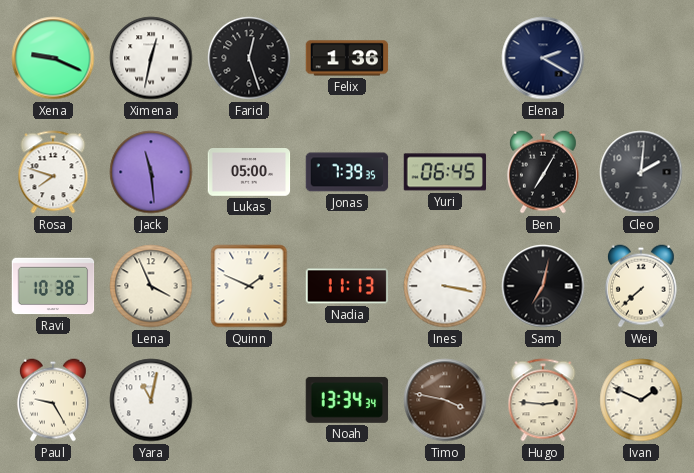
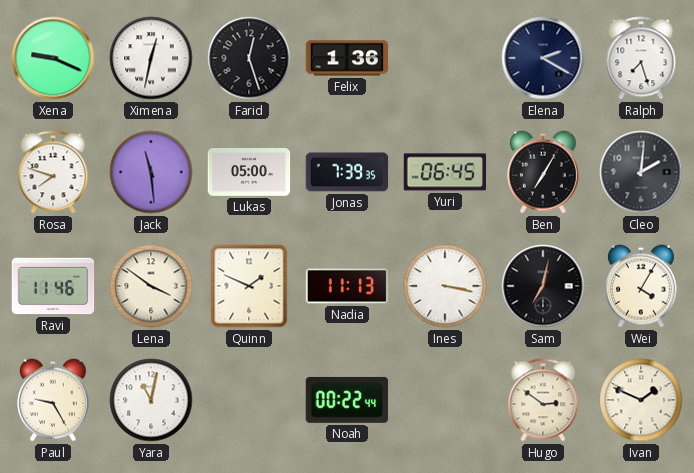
Ralph: none -> 7:27 (641, 58)
Ravi: 10:38 -> 11:46 (53, 286)
Lena: 3:56 -> 3:51 (151, 286)
Wei: 7:38 -> 4:05 (641, 286)
Noah: 13:34 -> 00:22 (347, 400)
Timo: 3:47 -> none (445, 400)
Hugo: 2:46 -> 2:51 (543, 400)
